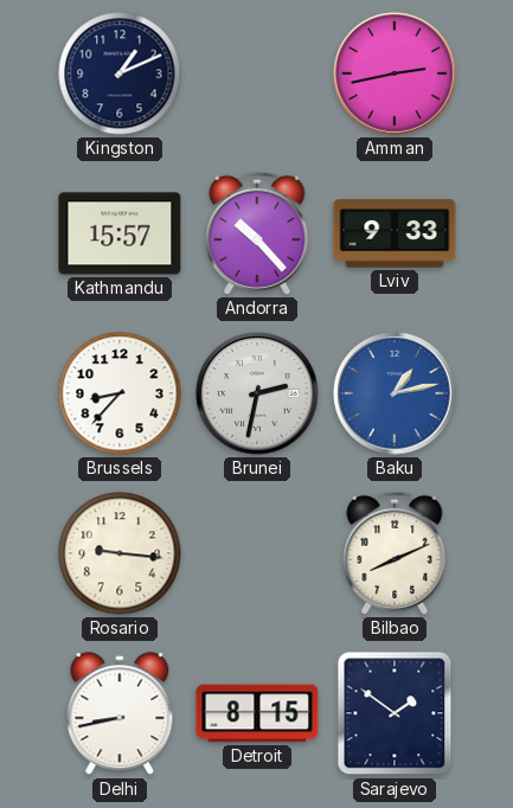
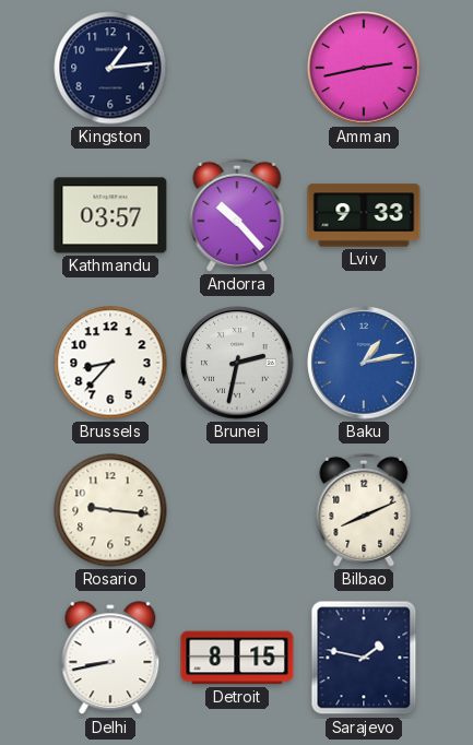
Kingston: 1:11 -> 1:14 (110, 68)
Kathmandu: 15:57 -> 03:57 (110, 215)
Sarajevo: 1:51 -> 1:47 (364, 658)
